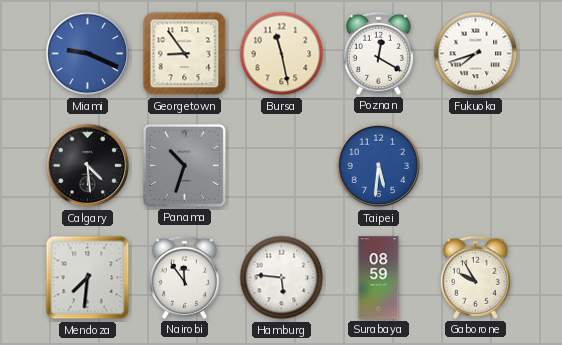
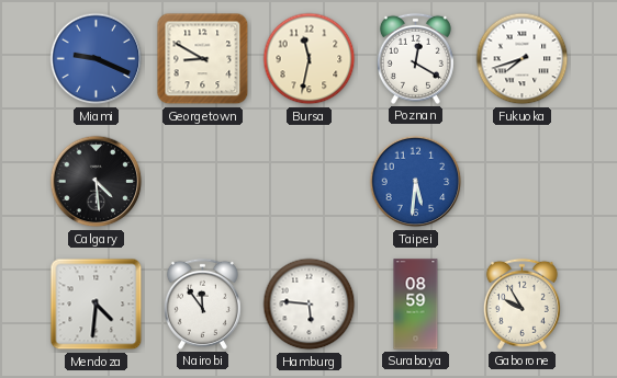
Georgetown: 8:54 -> 8:50 (203, 59)
Bursa: 11:28 -> 11:32 (310, 59)
Panama: 10:33 -> none (184, 165)
Mendoza: 7:31 -> 4:31 (97, 305)
